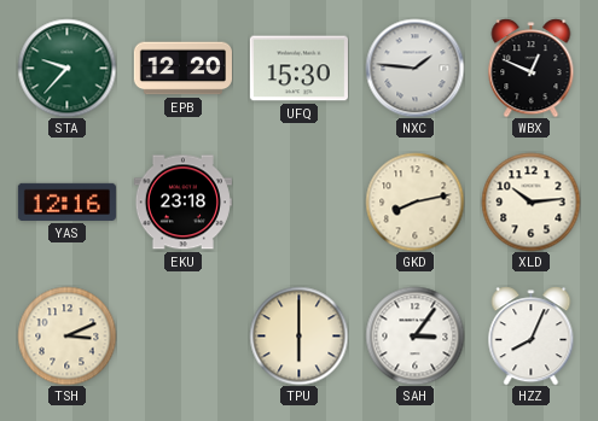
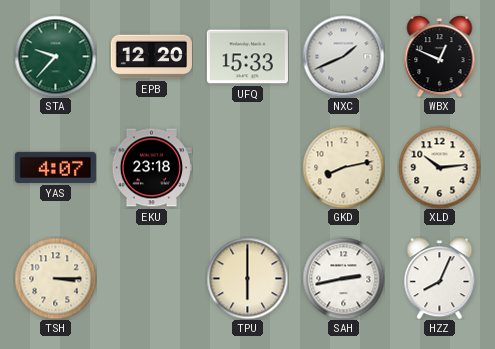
UFQ: 15:30 -> 15:33 (247, 57)
NXC: 1:46 -> 1:41 (343, 56)
YAS: 12:16 -> 4:07 (55, 167)
TSH: 3:11 -> 3:15 (55, 278)
SAH: 3:06 -> 2:43 (343, 278)
